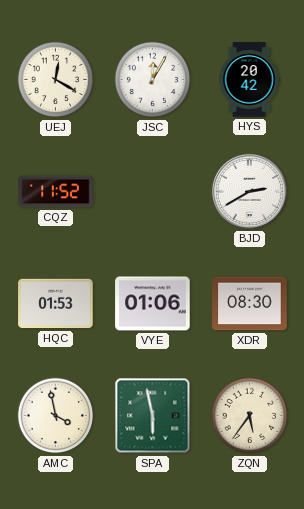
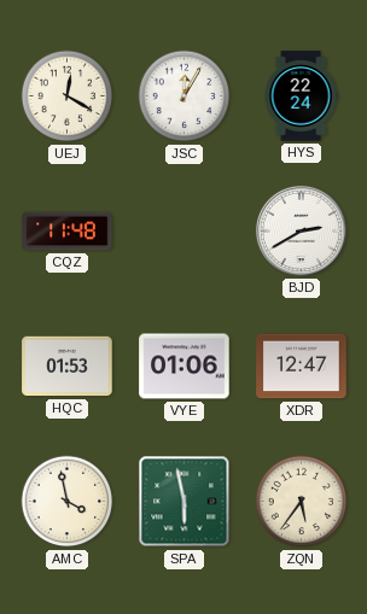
HYS: 20:42 -> 22:24 (301, 97)
CQZ: 11:52 -> 11:48 (68, 232)
XDR: 08:30 -> 12:47 (302, 367)
